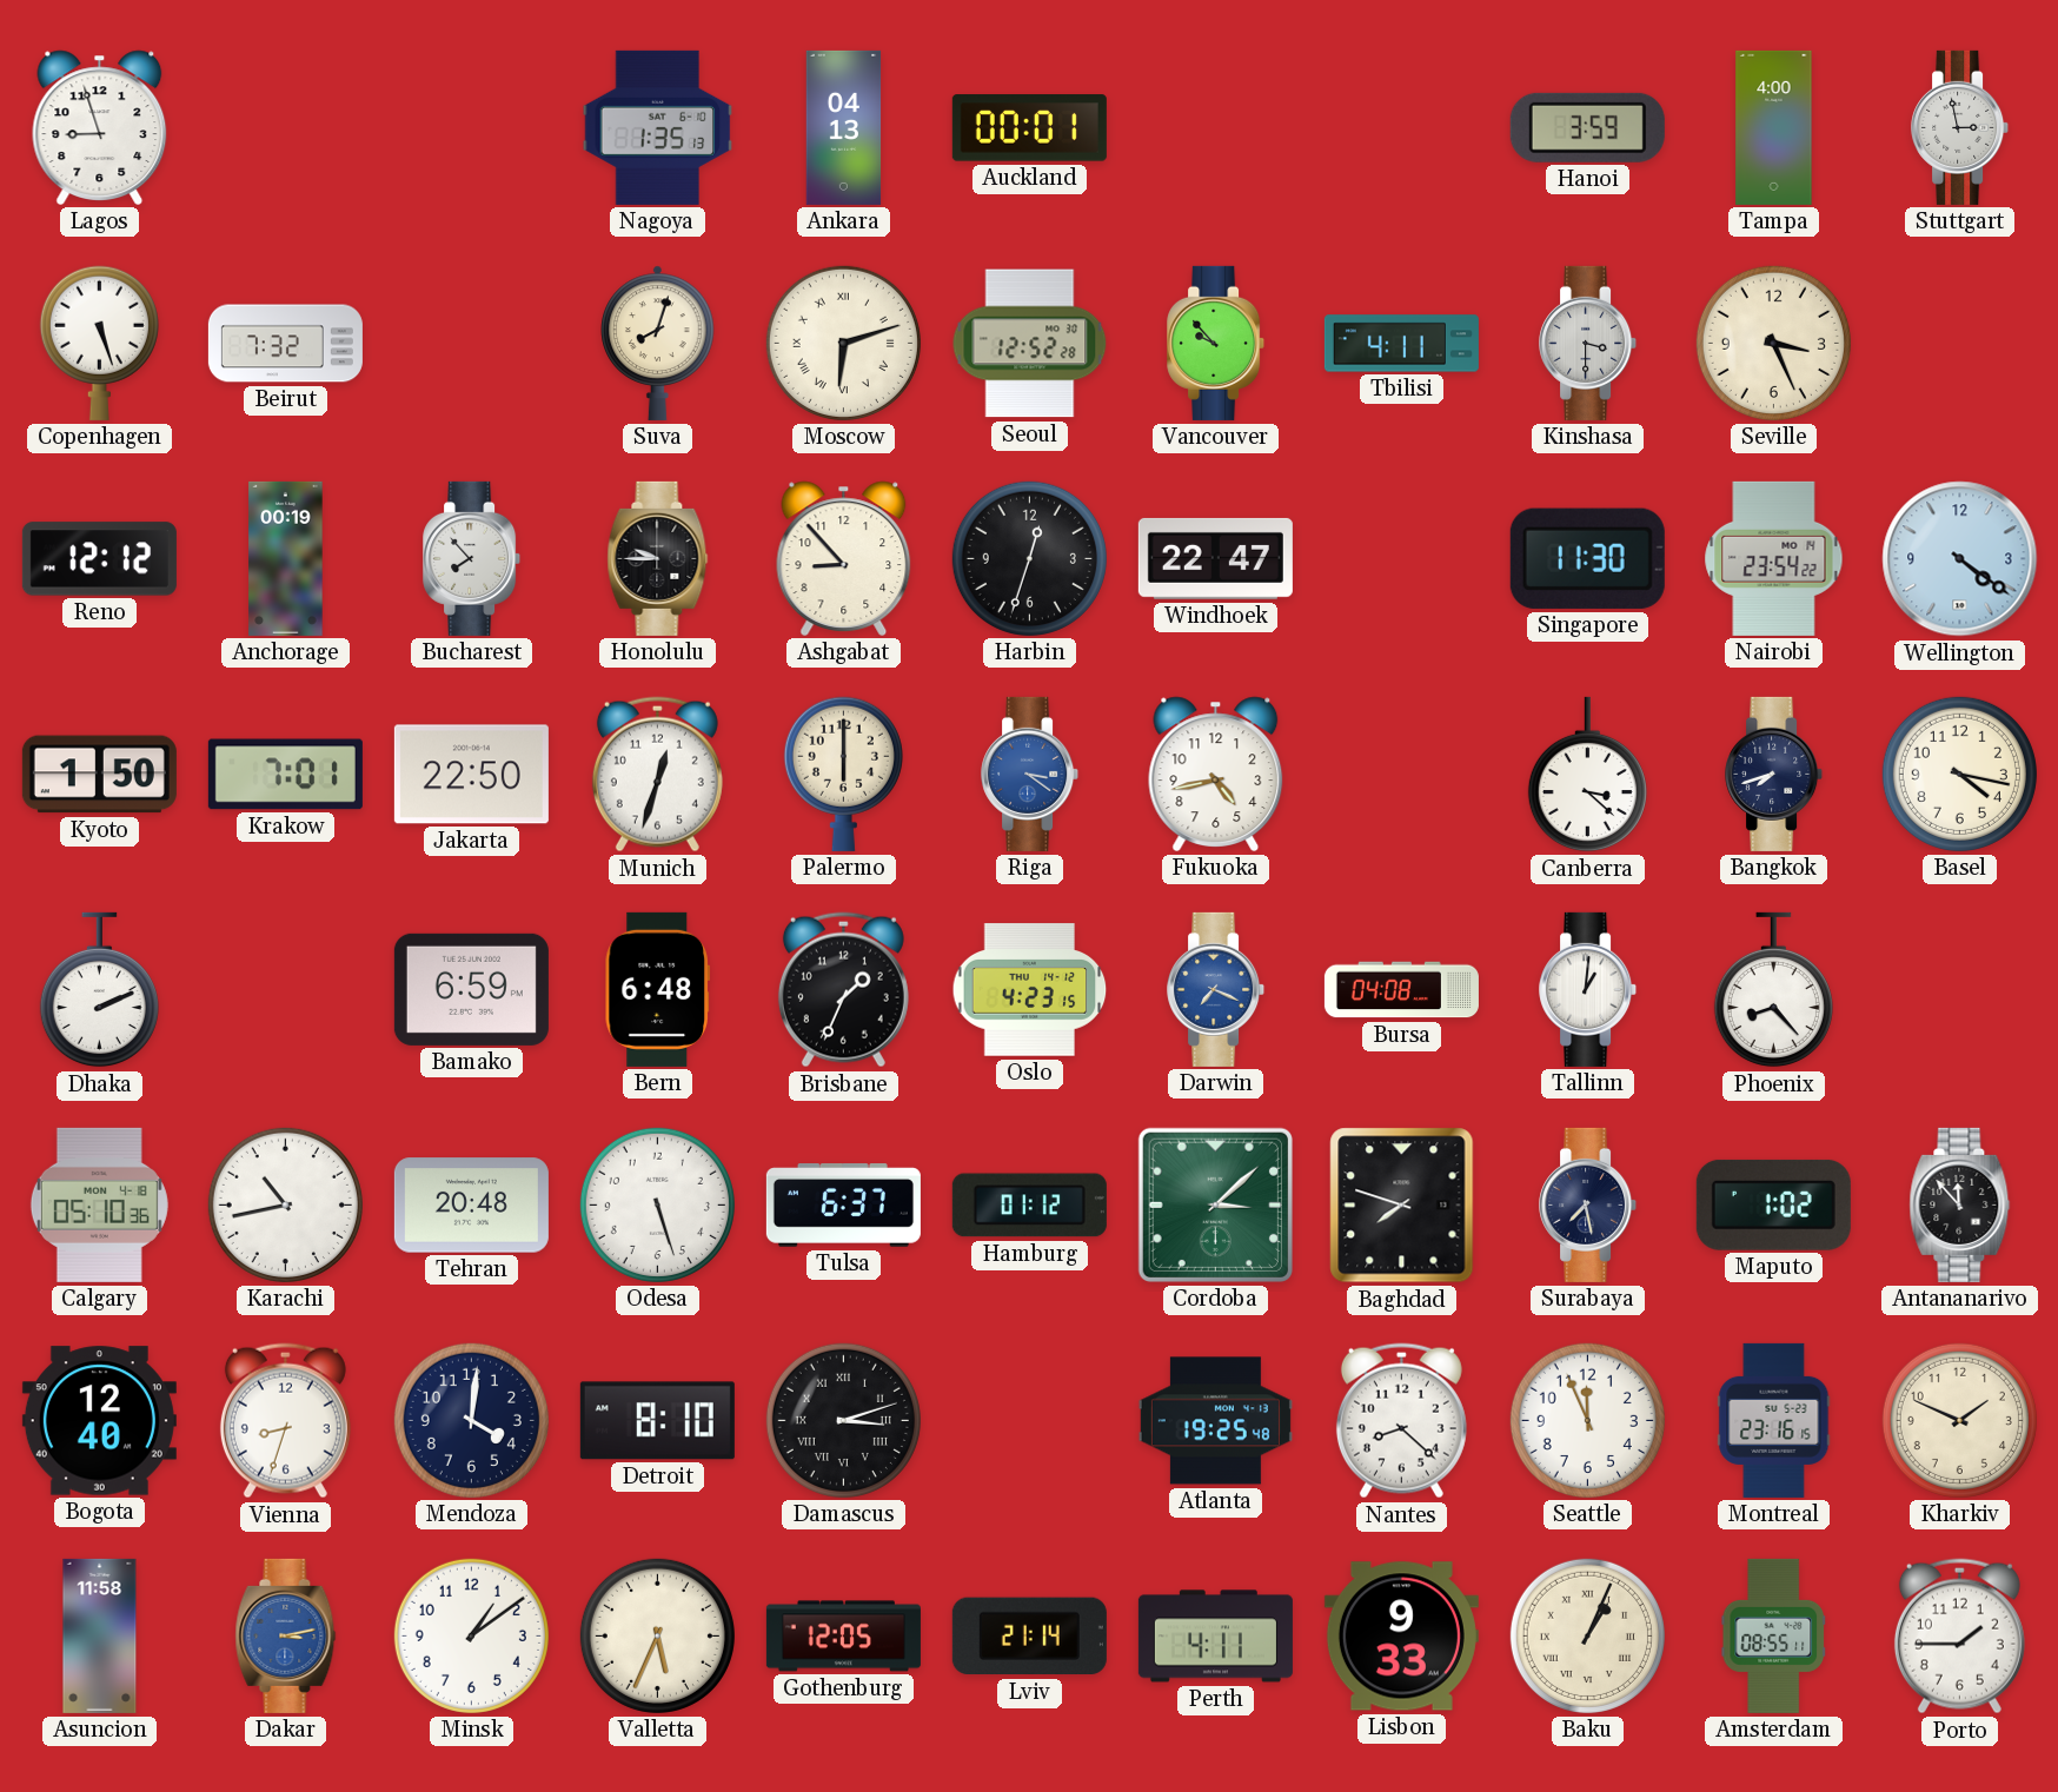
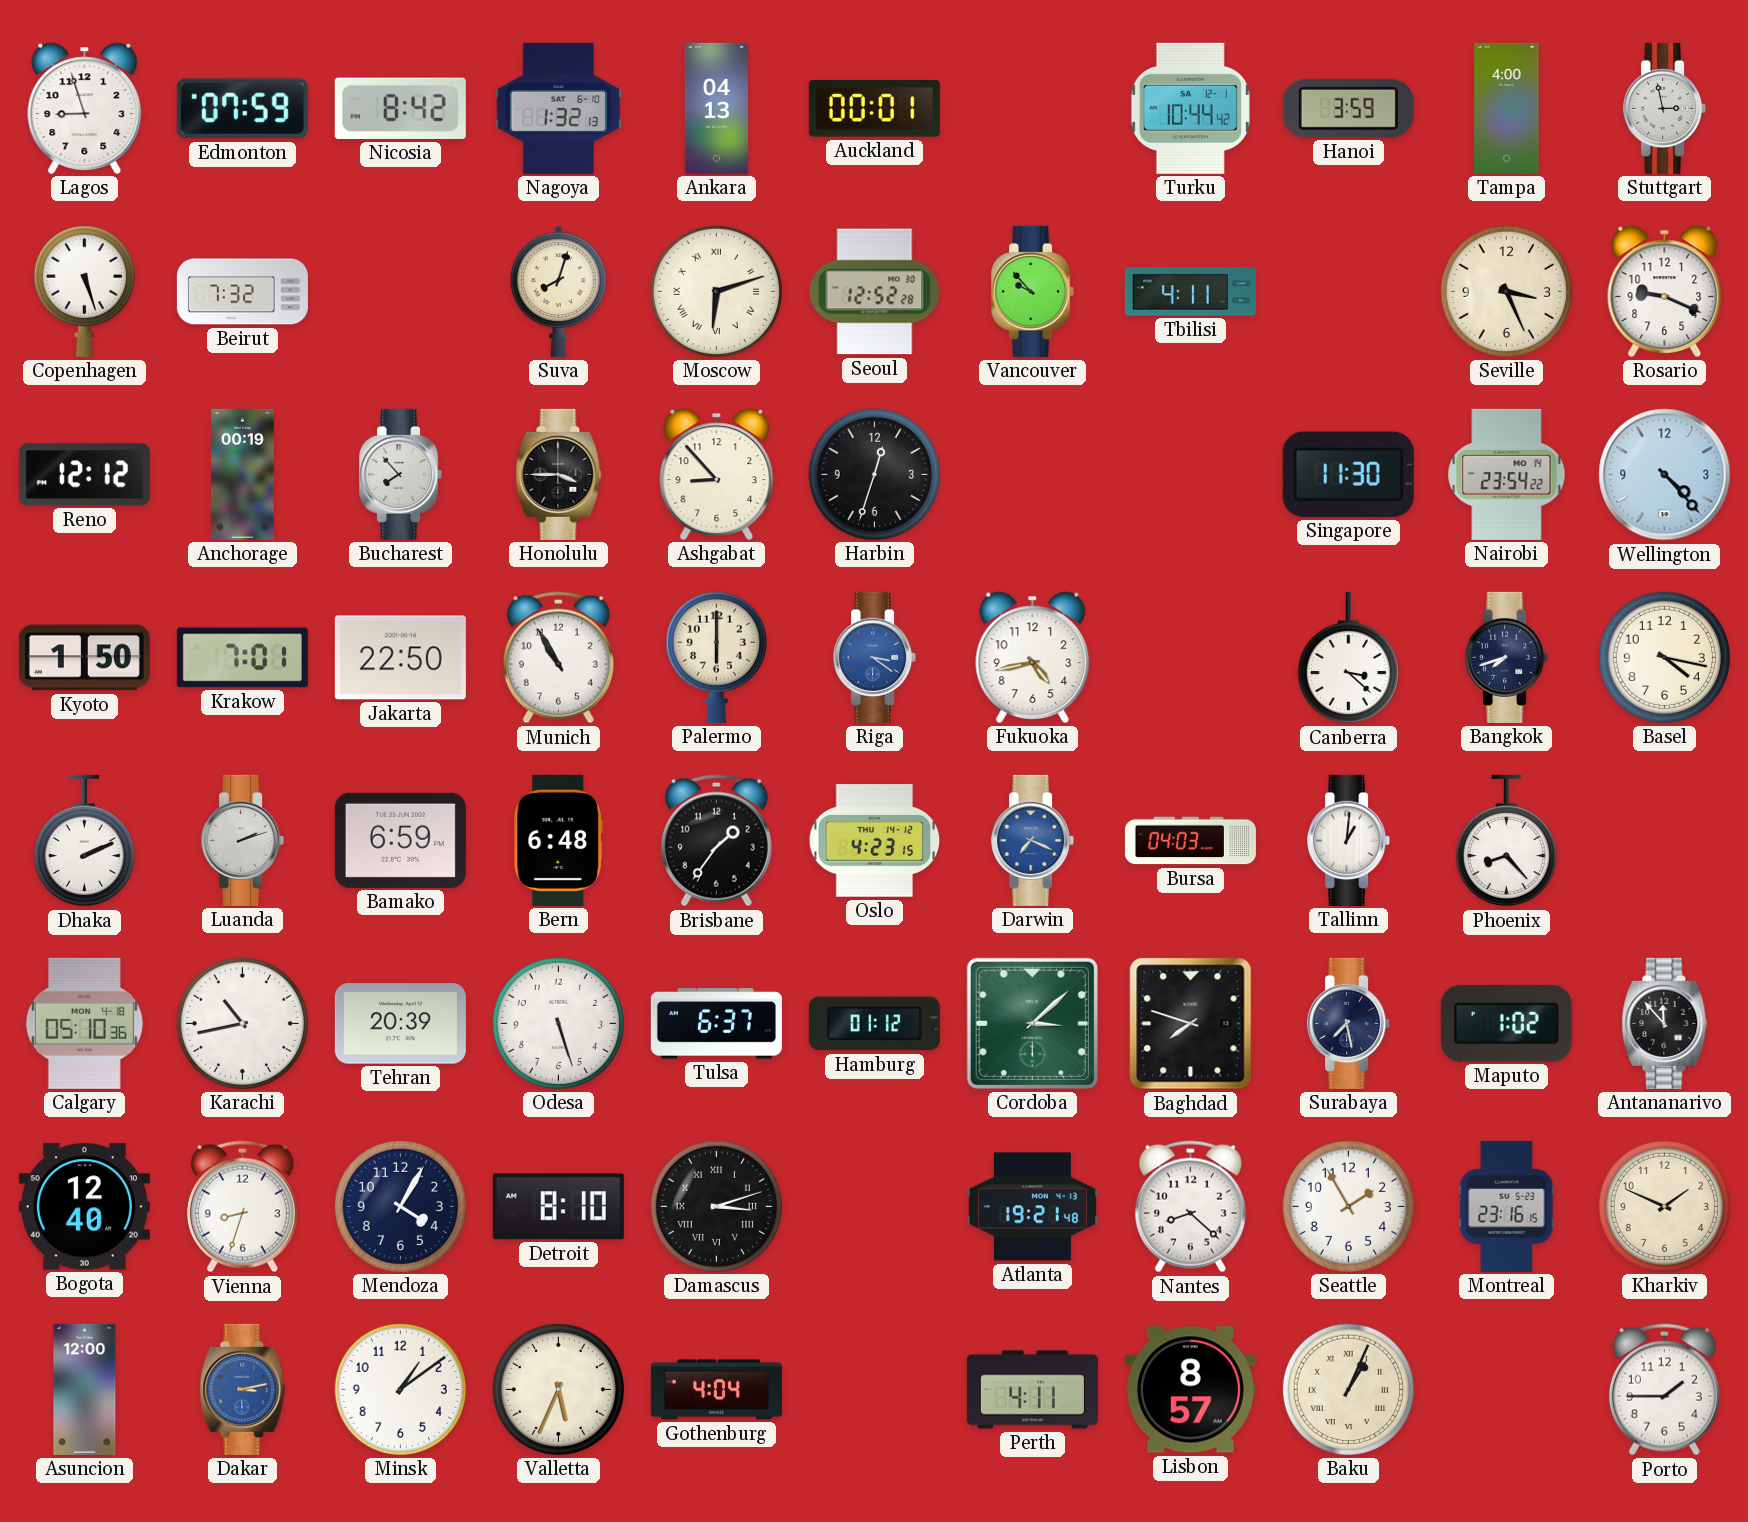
Edmonton: none -> 07:59 (242, 109)
Nicosia: none -> 8:42 (400, 108)
Nagoya: 1:35 -> 1:32 (559, 108)
Turku: none -> 10:44 (1190, 108)
Kinshasa: 3:30 -> none (1588, 343)
Rosario: none -> 9:19 (1665, 291)
Honolulu: 9:45 -> 3:45 (559, 474)
Windhoek: 22:47 -> none (1215, 558)
Wellington: 4:21 -> 4:23 (1665, 475)
Munich: 12:33 -> 10:55 (558, 658)
Luanda: none -> 2:12 (243, 840)
Brisbane: 1:34 -> 1:36 (716, 841)
Bursa: 04:08 -> 04:03 (1190, 841)
Tehran: 20:48 -> 20:39 (400, 1024)
Mendoza: 4:01 -> 4:05 (400, 1206)
Atlanta: 19:25 -> 19:21 (1032, 1207)
Seattle: 11:56 -> 1:55 (1348, 1206)
Asuncion: 11:58 -> 12:00 (85, 1389)
Gothenburg: 12:05 -> 4:04 (716, 1390)
Lviv: 21:14 -> none (1029, 1637)
Lisbon: 9:33 -> 8:57 (1190, 1390)
Amsterdam: 08:55 -> none (1773, 1635)
